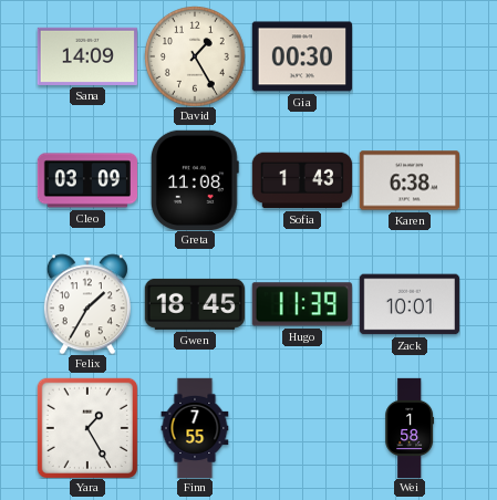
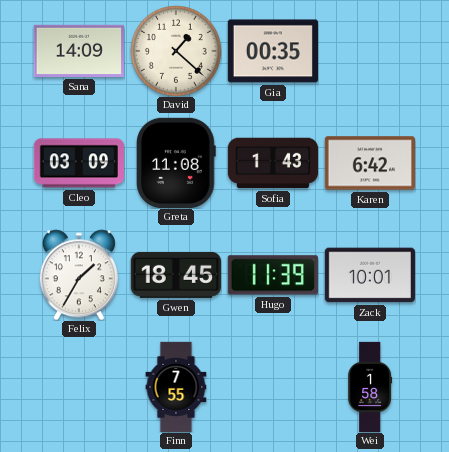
David: 1:25 -> 1:22 (176, 51)
Gia: 00:30 -> 00:35 (272, 51)
Karen: 6:38 -> 6:42 (369, 163)
Yara: 1:25 -> none (87, 428)
